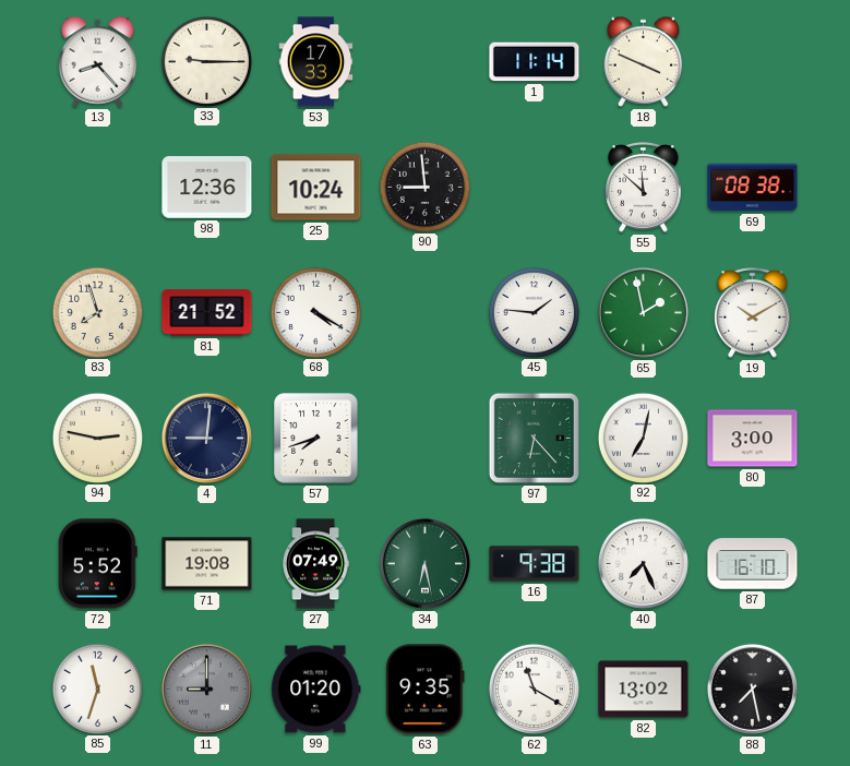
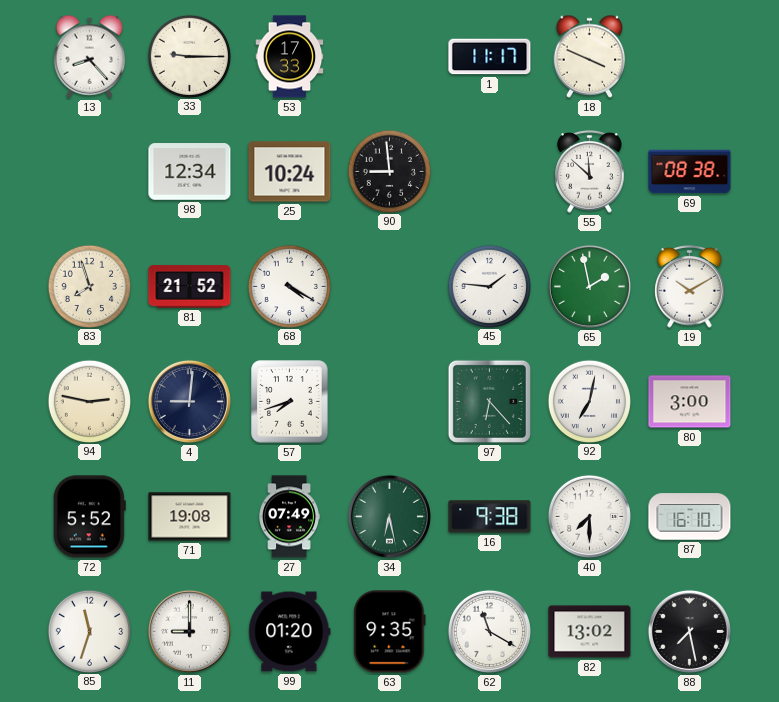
1: 11:14 -> 11:17 (490, 57)
98: 12:36 -> 12:34 (190, 172)
40: 7:26 -> 7:30 (589, 516)
11 dial: grey -> white (189, 631)
